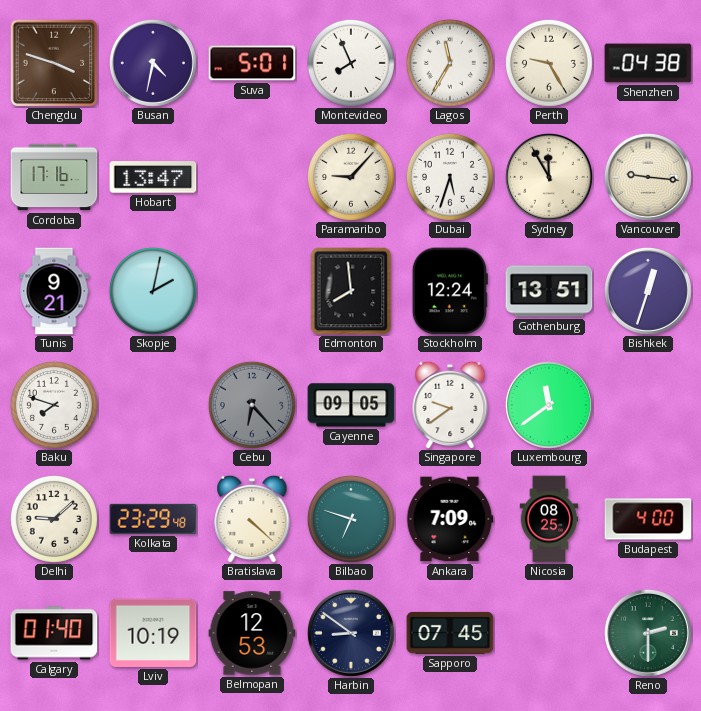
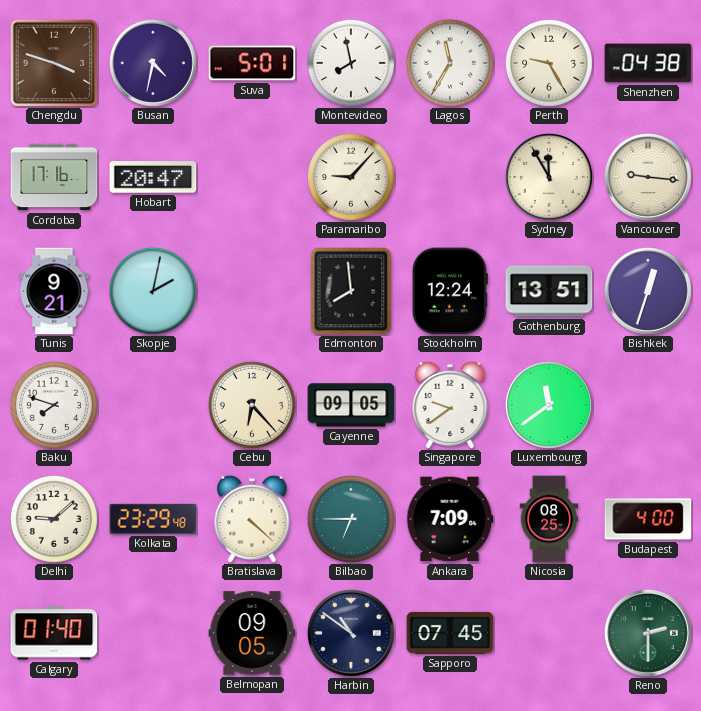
Montevideo: 7:56 -> 7:58 (351, 63)
Hobart: 13:47 -> 20:47 (153, 177)
Dubai: 5:33 -> none (450, 177)
Cebu dial: grey -> cream (252, 405)
Bilbao: 6:48 -> 6:45 (351, 519)
Lviv: 10:19 -> none (153, 633)
Belmopan: 12:53 -> 09:05 (252, 633)
Harbin: 8:51 -> 10:51 (351, 633)
